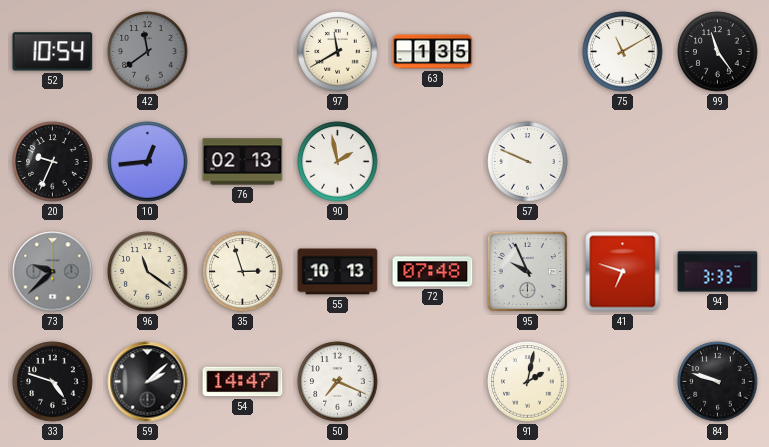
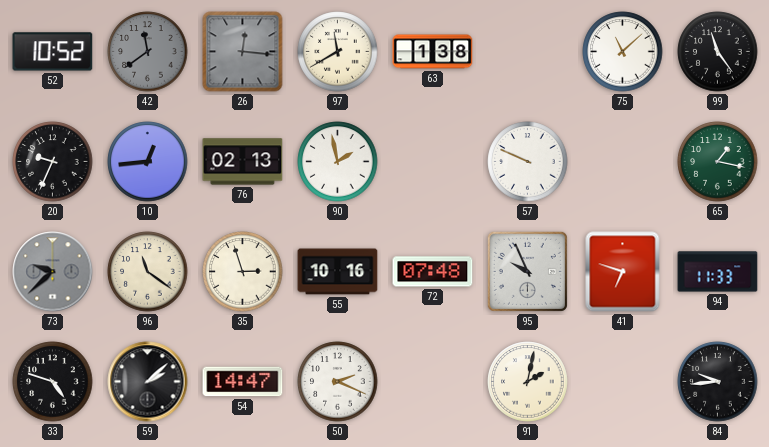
52: 10:54 -> 10:52 (53, 52)
26: none -> 12:16 (243, 52)
63: 1:35 -> 1:38 (433, 52)
75: 11:10 -> 11:08 (623, 52)
65: none -> 1:17 (718, 162)
55: 10:13 -> 10:16 (338, 272)
94: 3:33 -> 11:33 (718, 272)
50: 7:19 -> 2:19 (338, 382)
84: 9:48 -> 9:44 (718, 382)
